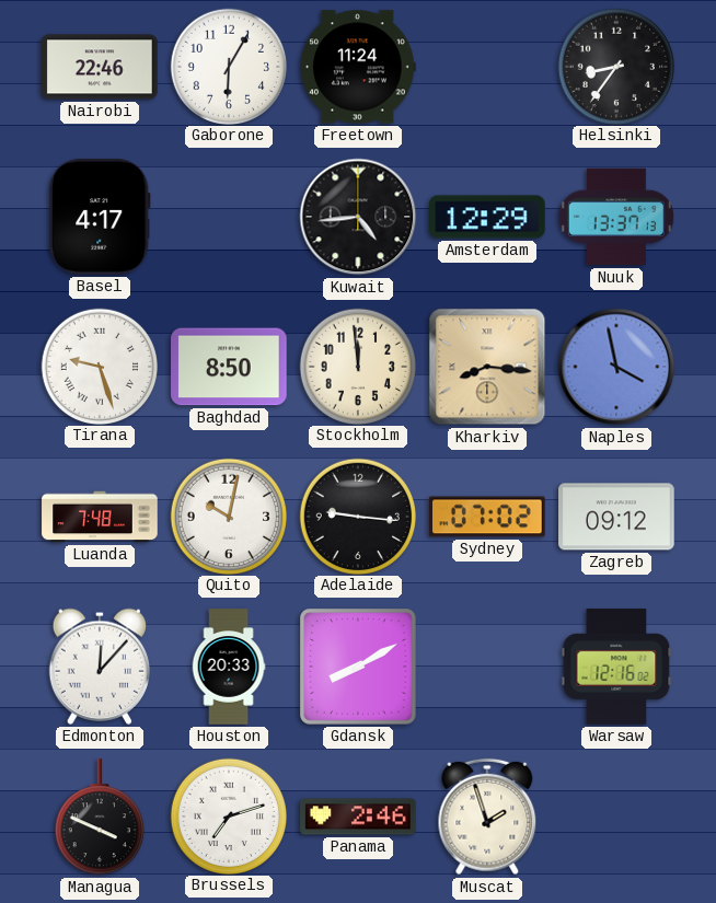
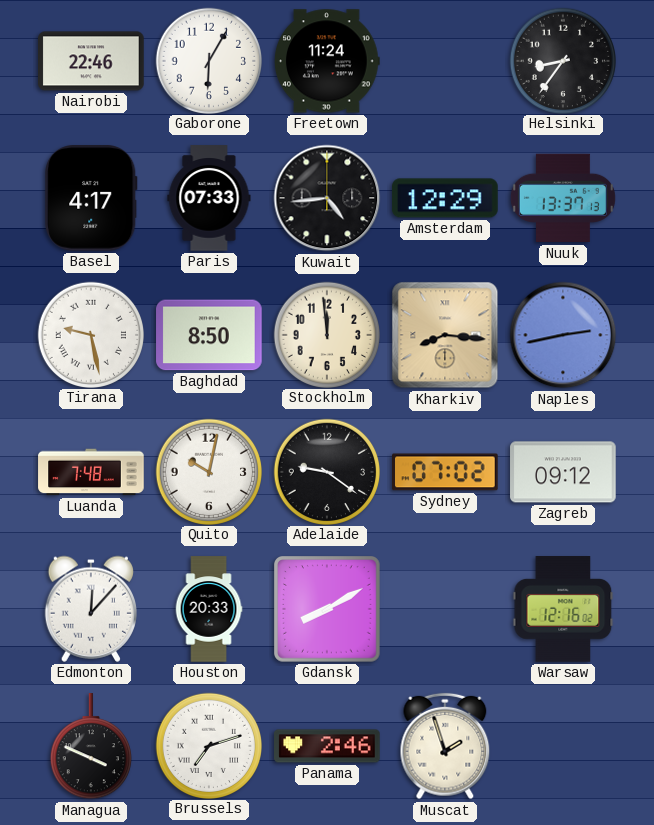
Paris: none -> 07:33 (209, 198)
Tirana: 9:27 -> 9:28 (90, 334)
Naples: 3:58 -> 2:43 (563, 335)
Adelaide: 9:16 -> 9:21 (326, 471)
